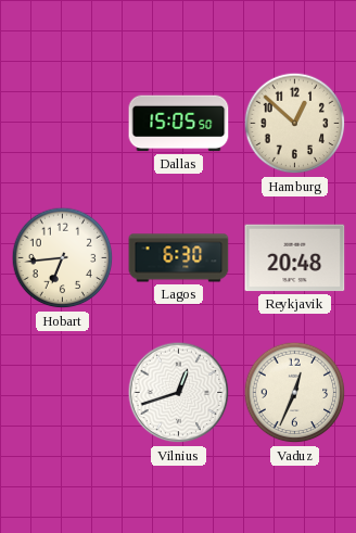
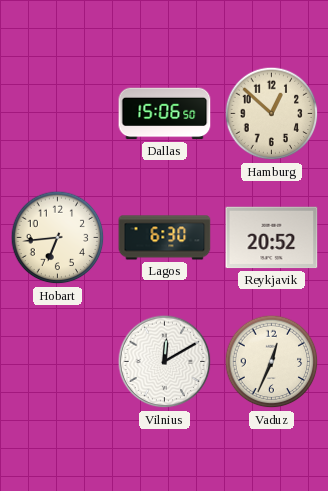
Dallas: 15:05 -> 15:06 (165, 114)
Reykjavik: 20:48 -> 20:52 (272, 238)
Vilnius: 12:42 -> 12:10 (165, 362)
